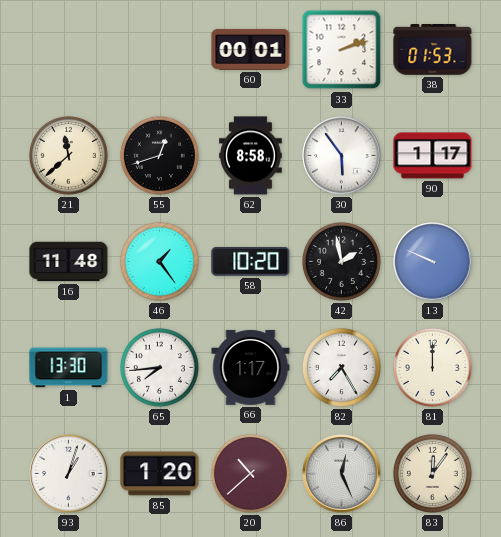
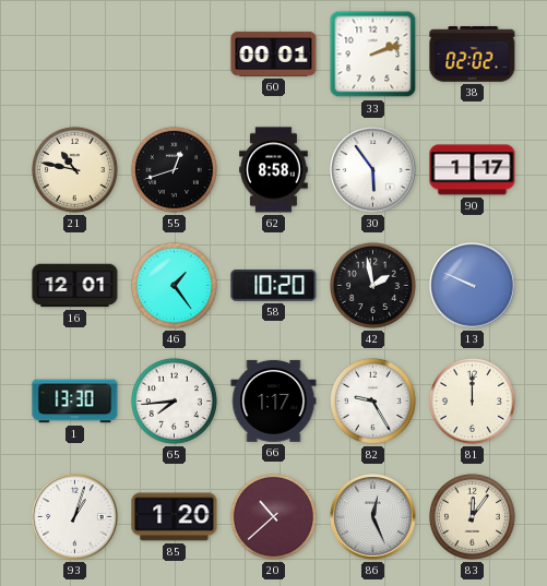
38: 01:53 -> 02:02 (473, 55)
21: 11:38 -> 10:47 (74, 169)
16: 11:48 -> 12:01 (75, 286)
82: 7:25 -> 9:25 (372, 400)
